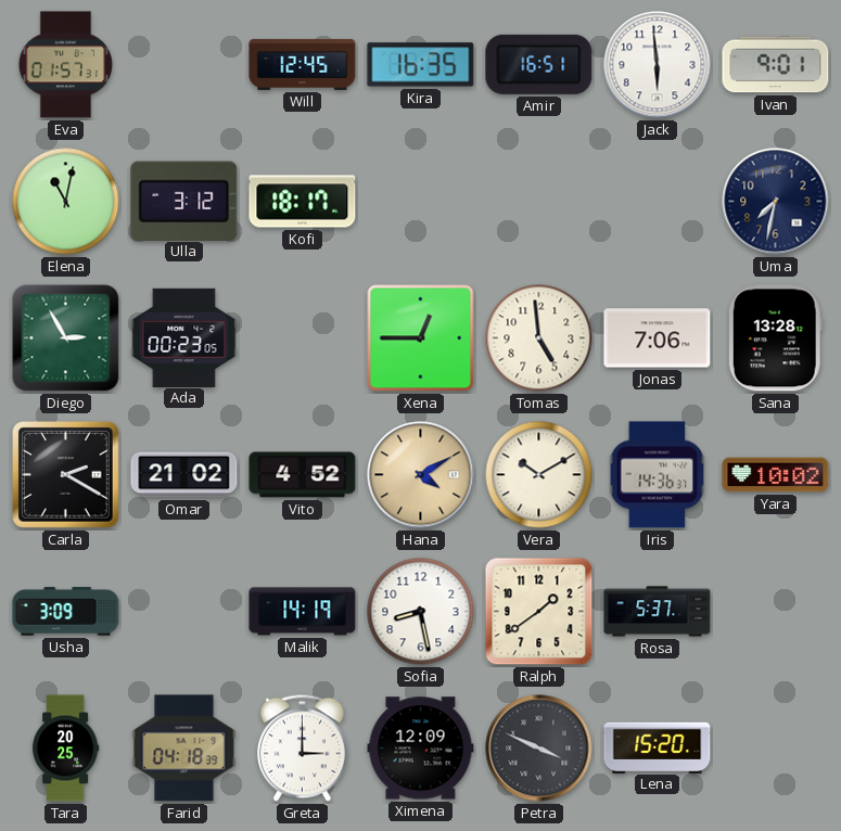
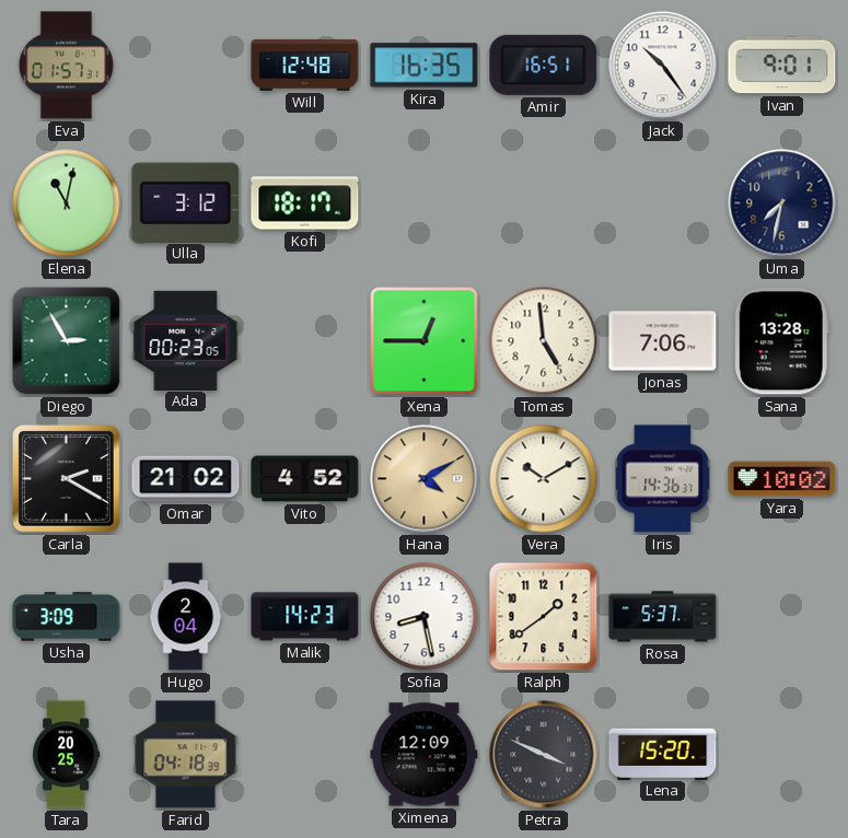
Will: 12:45 -> 12:48 (305, 65)
Jack: 5:59 -> 10:24 (663, 66)
Hugo: none -> 2:04 (186, 617)
Malik: 14:19 -> 14:23 (305, 617)
Greta: 3:00 -> none (303, 749)
